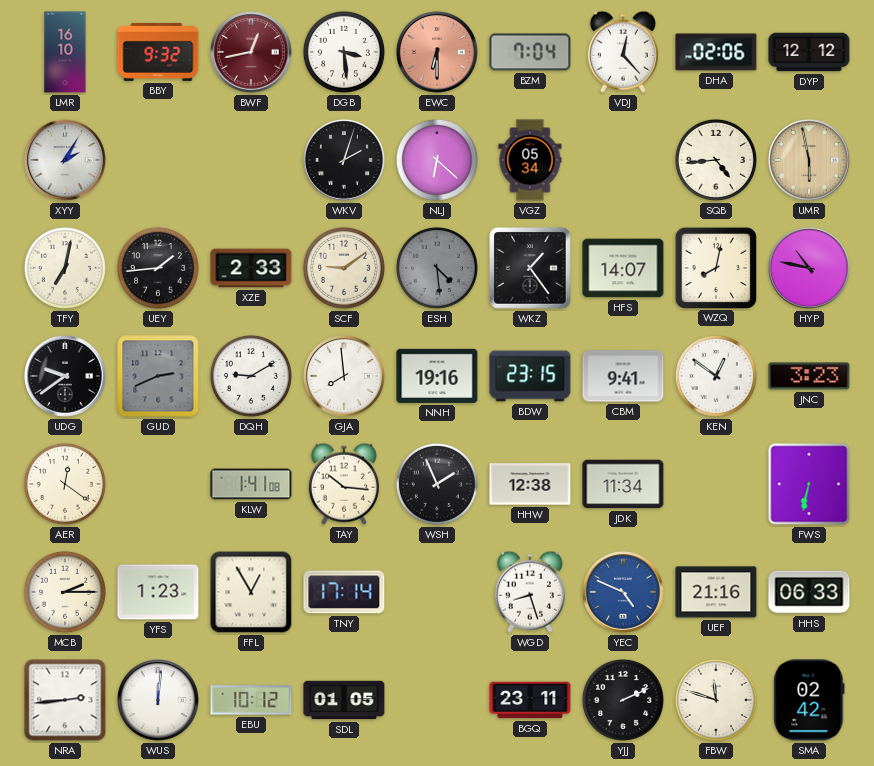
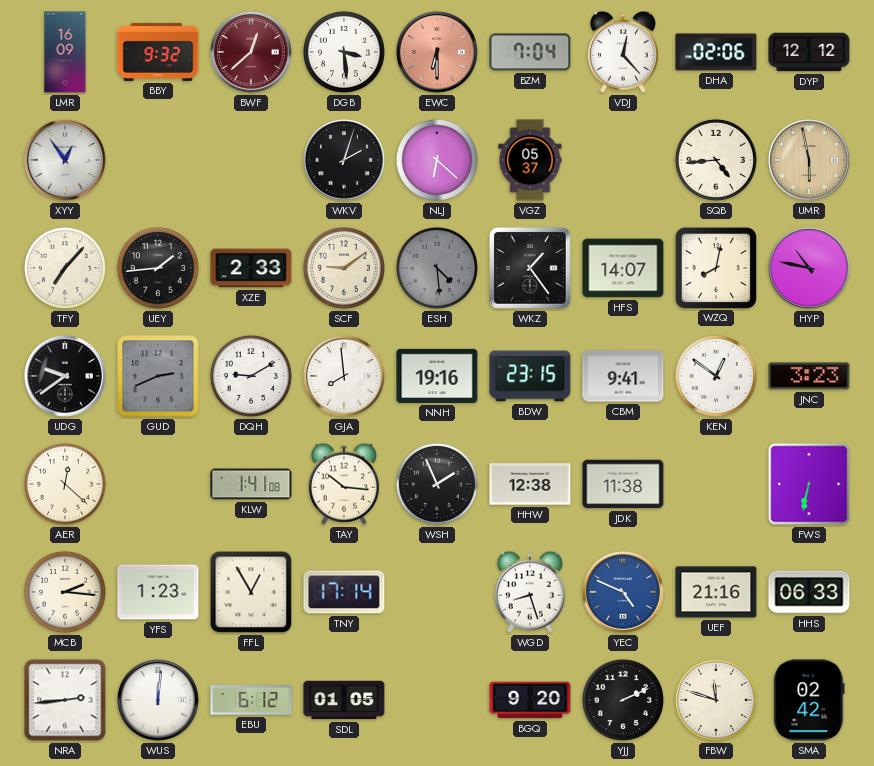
LMR: 16:10 -> 16:09 (65, 52)
BWF: 12:43 -> 12:38 (252, 53)
XYY: 2:05 -> 12:54 (66, 161)
VGZ: 05:34 -> 05:37 (530, 160)
TFY: 7:02 -> 7:07 (65, 268)
AER: 12:21 -> 12:22 (65, 484)
JDK: 11:34 -> 11:38 (623, 484)
MCB: 2:15 -> 2:16 (65, 592)
EBU: 10:12 -> 6:12 (251, 700)
BGQ: 23:11 -> 9:20 (530, 700)
